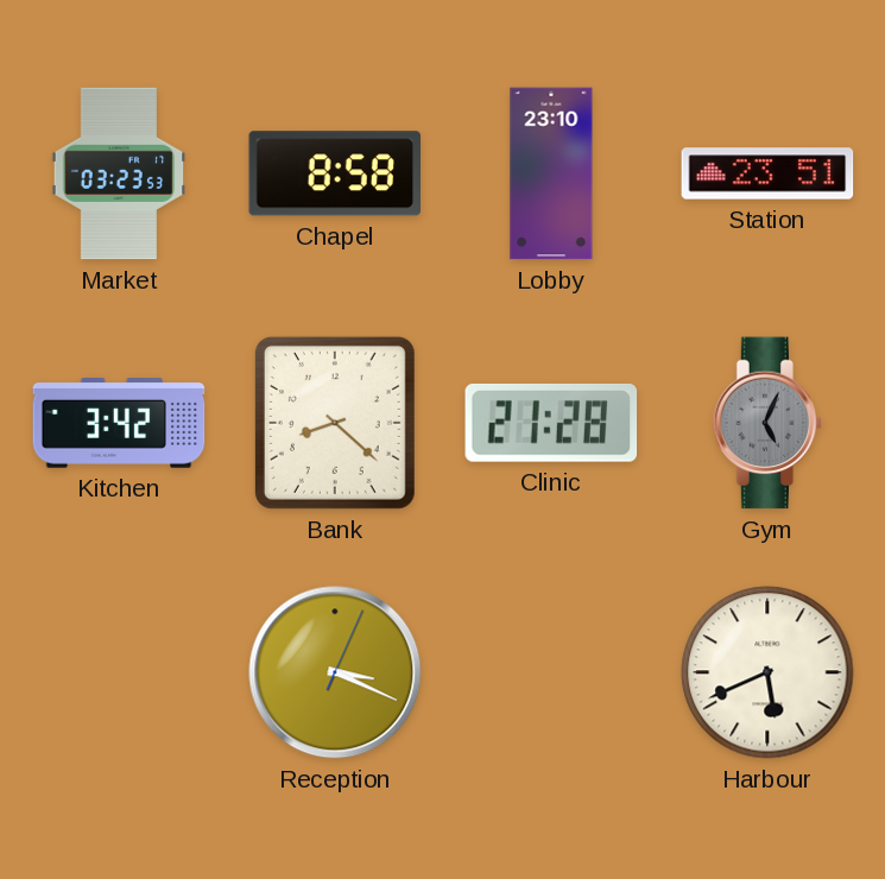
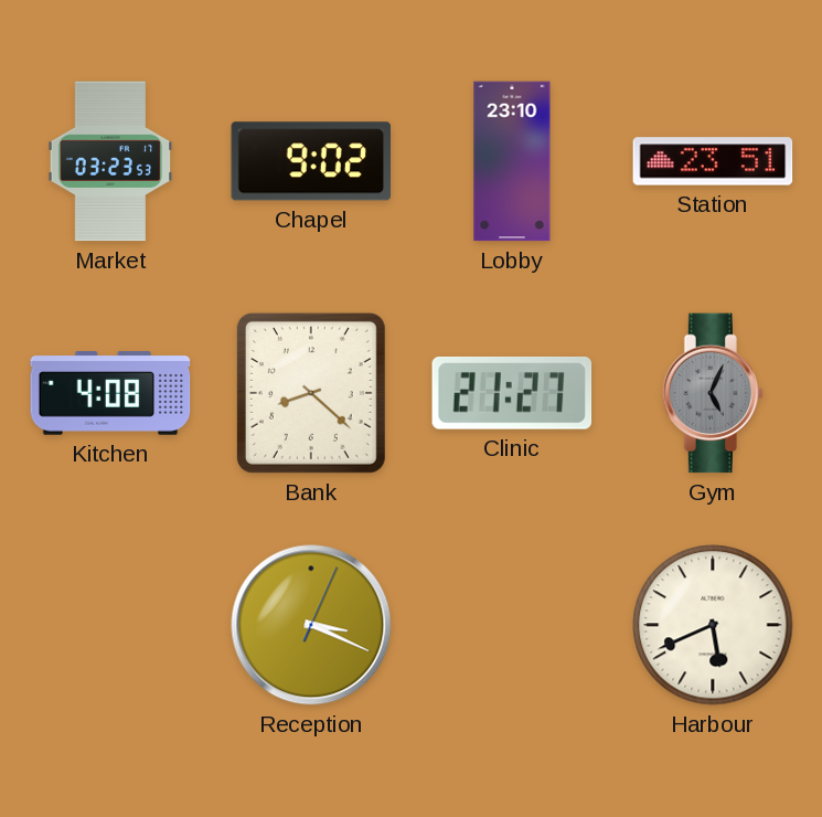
Chapel: 8:58 -> 9:02 (310, 161)
Kitchen: 3:42 -> 4:08 (110, 394)
Clinic: 21:28 -> 21:27 (512, 393)
